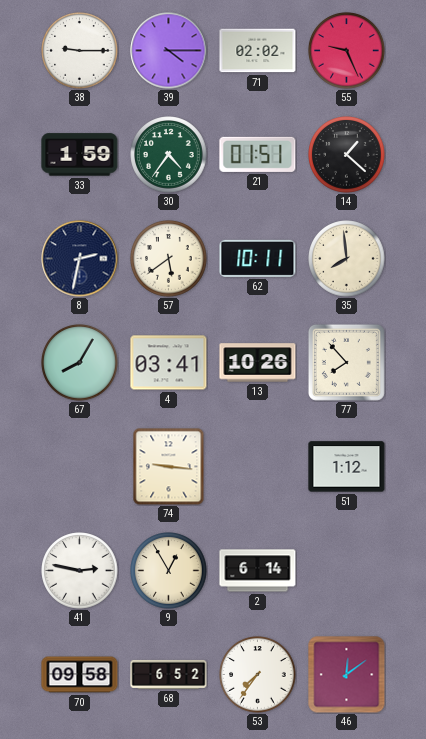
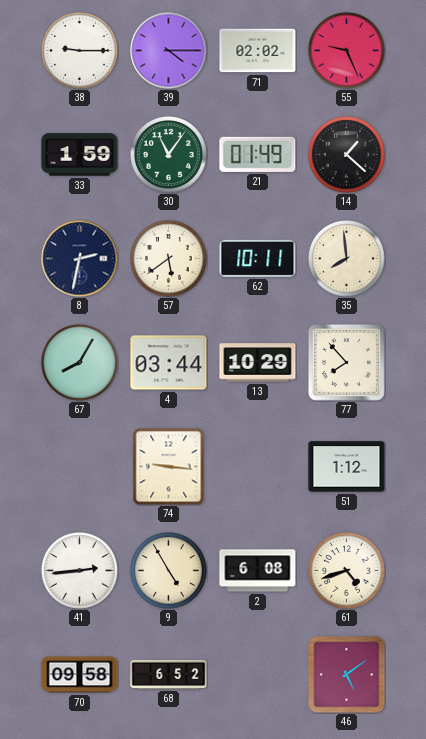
30: 4:36 -> 11:06 (169, 155)
21: 01:51 -> 01:49 (258, 154)
4: 03:41 -> 03:44 (169, 363)
13: 10:26 -> 10:29 (258, 363)
41: 2:47 -> 2:44 (80, 571)
9: 12:55 -> 4:55 (169, 571)
2: 6:14 -> 6:08 (258, 571)
61: none -> 4:42 (347, 571)
53: 7:36 -> none (258, 675)
46: 12:09 -> 5:09 (347, 675)
